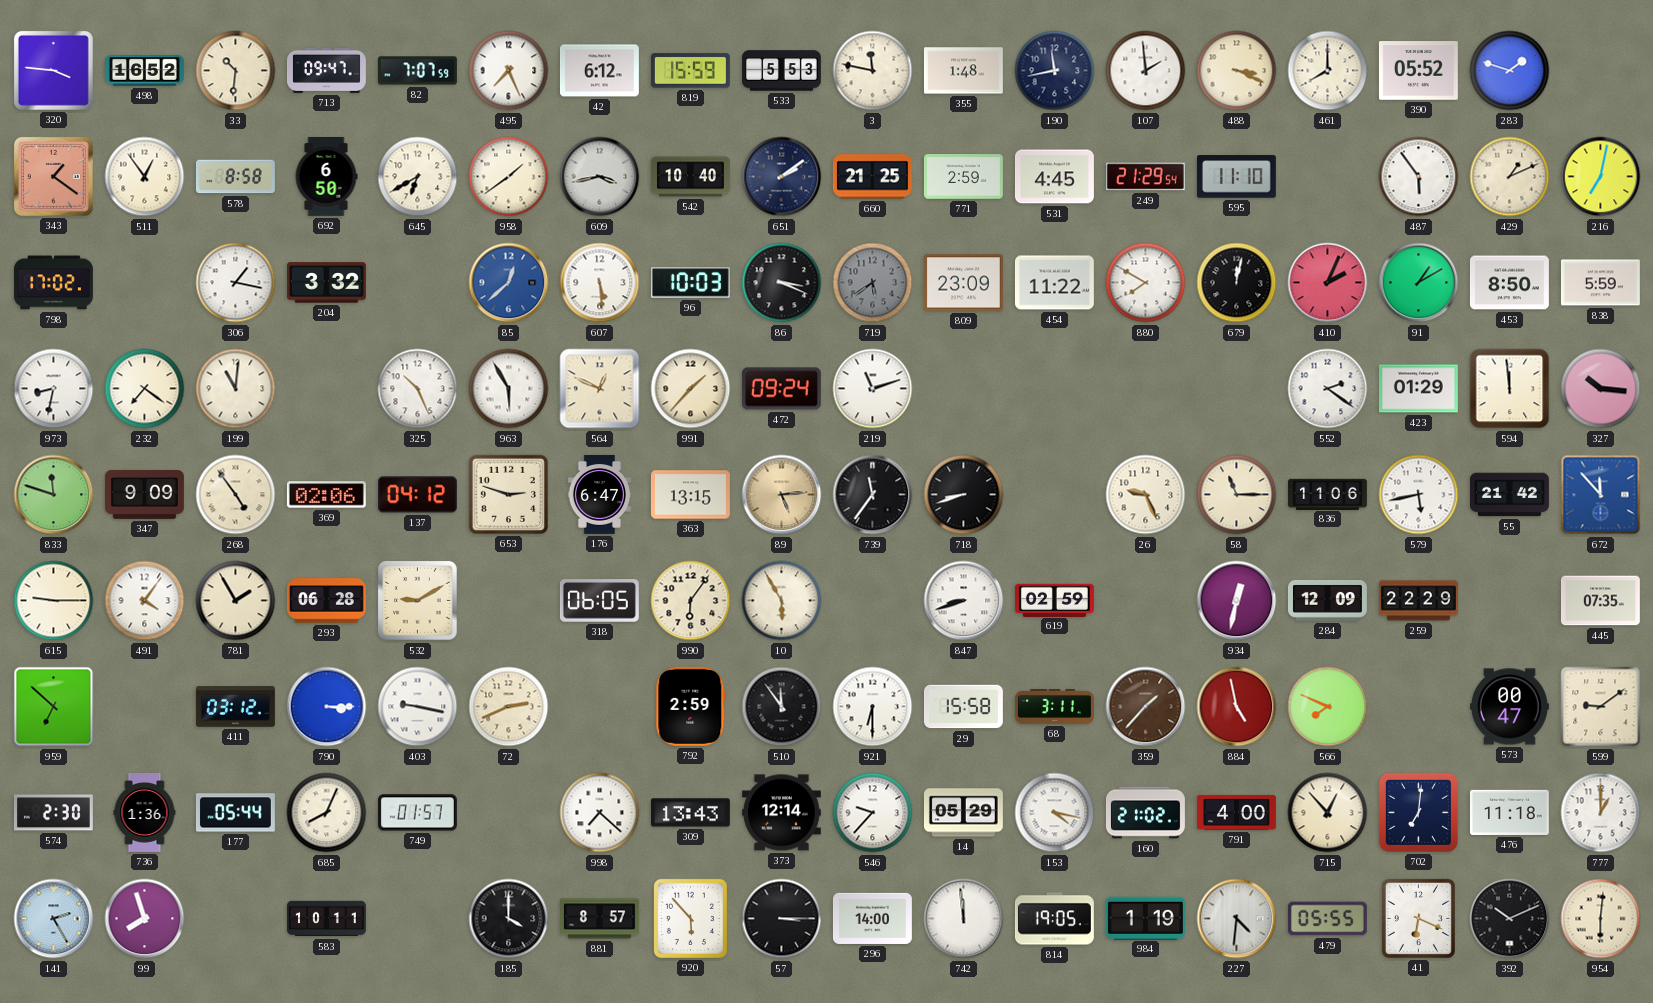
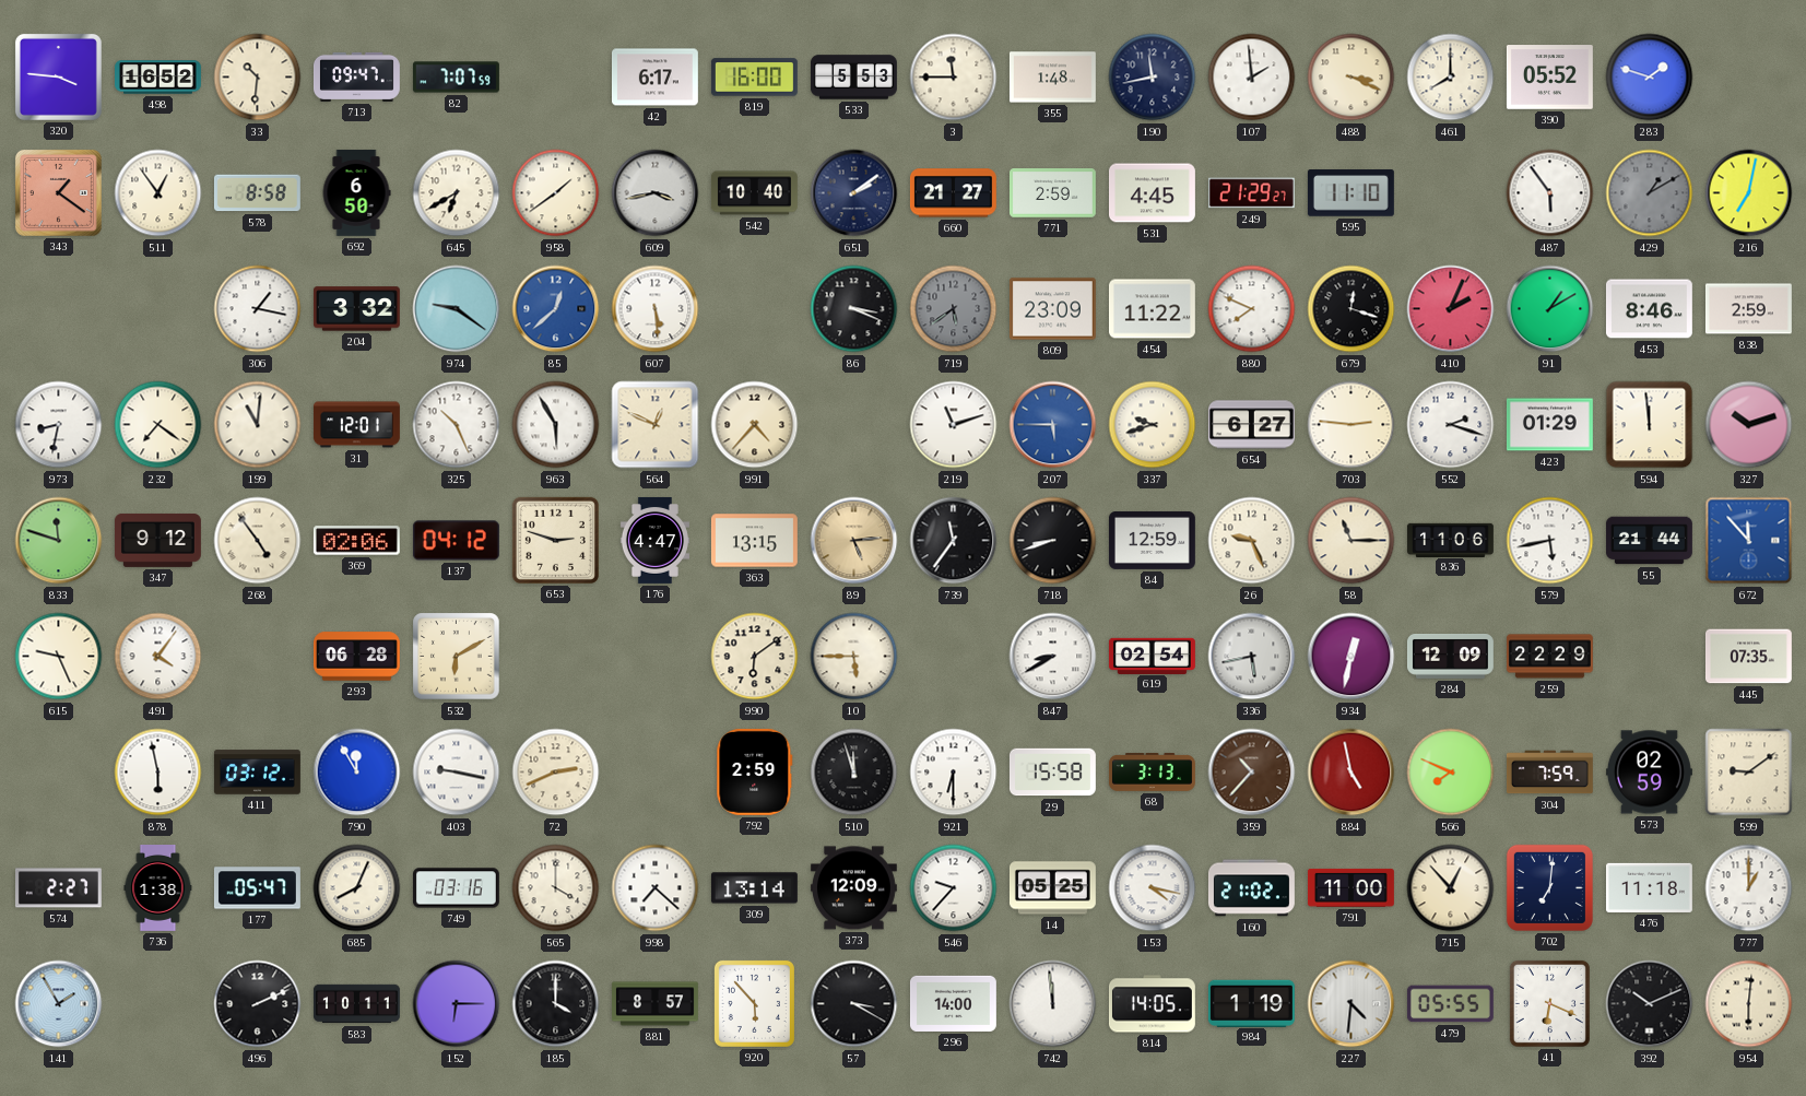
495: 7:26 -> none (509, 71)
42: 6:12 -> 6:17 (654, 78)
819: 15:59 -> 16:00 (754, 78)
3: 11:47 -> 11:45 (954, 78)
660: 21:25 -> 21:27 (953, 193)
249: 21:29:54 -> 21:29:27 (1251, 193)
429: 1:11 -> 1:10 (1650, 193)
429 dial: cream -> grey (1650, 193)
798: 17:02 -> none (53, 283)
974: none -> 9:21 (457, 309)
96: 10:03 -> none (690, 283)
880: 7:50 -> 7:49 (1252, 309)
679: 12:02 -> 12:18 (1351, 309)
453: 8:50 -> 8:46 (1649, 309)
838: 5:59 -> 2:59 (1748, 309)
31: none -> 12:01 (356, 425)
991: 1:37 -> 4:37 (755, 425)
472: 09:24 -> none (781, 389)
207: none -> 5:45 (1053, 425)
337: none -> 9:42 (1153, 425)
654: none -> 6:27 (1251, 425)
703: none -> 2:46 (1351, 425)
552: 2:21 -> 2:18 (1451, 425)
327: 10:16 -> 10:12 (1749, 425)
347: 9:09 -> 9:12 (157, 540)
176: 6:47 -> 4:47 (654, 540)
84: none -> 12:59 (1152, 540)
55: 21:42 -> 21:44 (1649, 541)
615: 9:15 -> 9:26 (59, 657)
781: 1:55 -> none (236, 601)
532: 9:10 -> 6:10 (457, 657)
318: 06:05 -> none (599, 601)
990: 6:06 -> 6:09 (755, 657)
10: 5:55 -> 5:45 (854, 657)
847: 8:42 -> 8:40 (1053, 657)
619: 02:59 -> 02:54 (1152, 656)
336: none -> 5:43 (1252, 657)
959: 6:52 -> none (54, 707)
878: none -> 5:58 (158, 773)
790: 3:15 -> 11:55 (357, 773)
510: 11:54 -> 11:57 (854, 773)
68: 3:11 -> 3:13 (1152, 773)
359: 1:37 -> 10:37 (1252, 773)
304: none -> 7:59 (1549, 773)
573: 00:47 -> 02:59 (1649, 773)
574: 2:30 -> 2:27 (58, 888)
736: 1:36 -> 1:38 (158, 888)
177: 05:44 -> 05:47 (257, 888)
749: 01:57 -> 03:16 (456, 888)
565: none -> 4:00 (556, 888)
309: 13:43 -> 13:14 (754, 888)
373: 12:14 -> 12:09 (853, 888)
14: 05:29 -> 05:25 (1052, 888)
791: 4:00 -> 11:00 (1350, 887)
141: 2:25 -> 1:55 (59, 1004)
99: 7:57 -> none (145, 919)
496: none -> 2:11 (258, 1004)
152: none -> 6:15 (457, 1004)
57: 3:15 -> 3:20 (854, 1004)
814: 19:05 -> 14:05 (1152, 1004)
